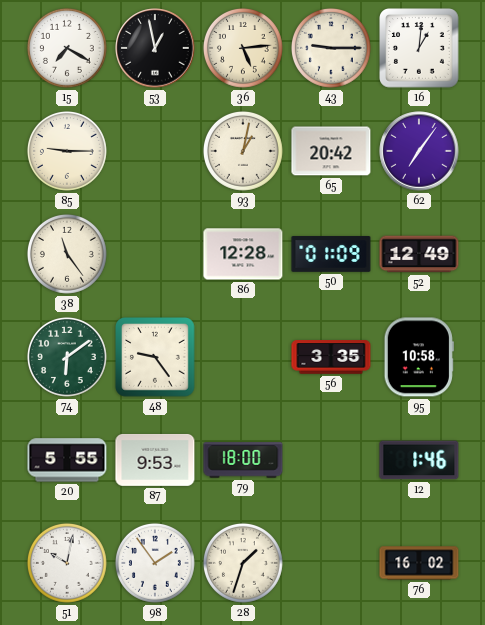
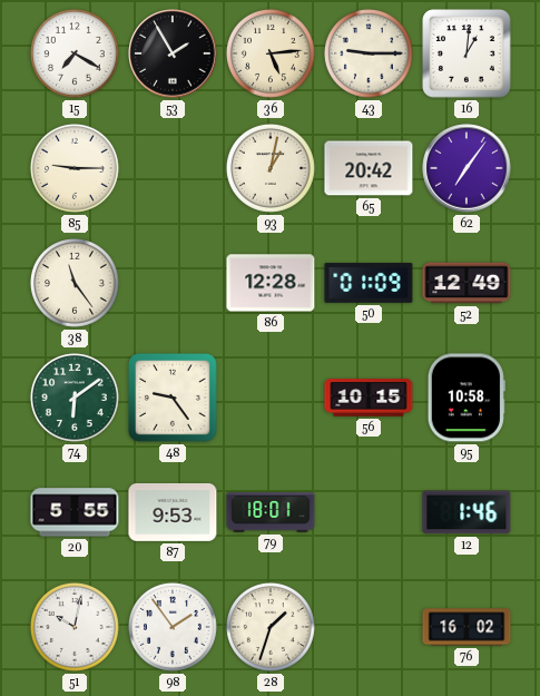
53: 12:58 -> 1:55 (173, 53)
56: 3:35 -> 10:15 (369, 398)
79: 18:00 -> 18:01 (271, 512)
